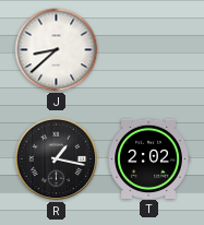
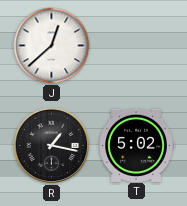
J: 8:38 -> 12:38 (52, 46)
T: 2:02 -> 5:02 (136, 145)
